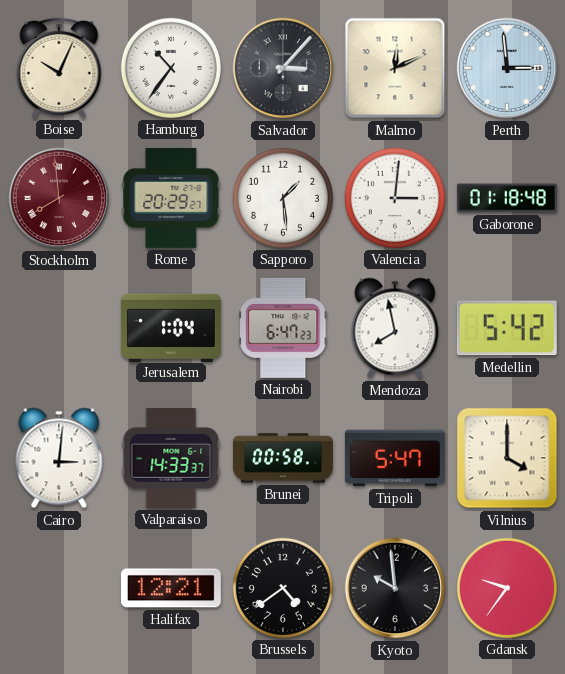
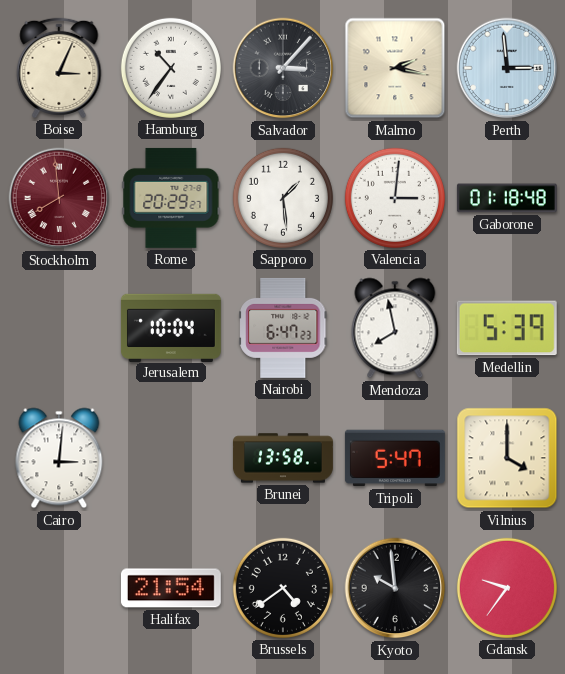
Boise: 10:04 -> 3:04 (59, 68)
Malmo: 12:11 -> 2:17 (395, 68)
Jerusalem: 1:04 -> 10:04 (171, 327)
Medellin: 5:42 -> 5:39 (507, 328)
Valparaiso: 14:33 -> none (171, 458)
Brunei: 00:58 -> 13:58 (283, 458)
Halifax: 12:21 -> 21:54 (171, 588)
